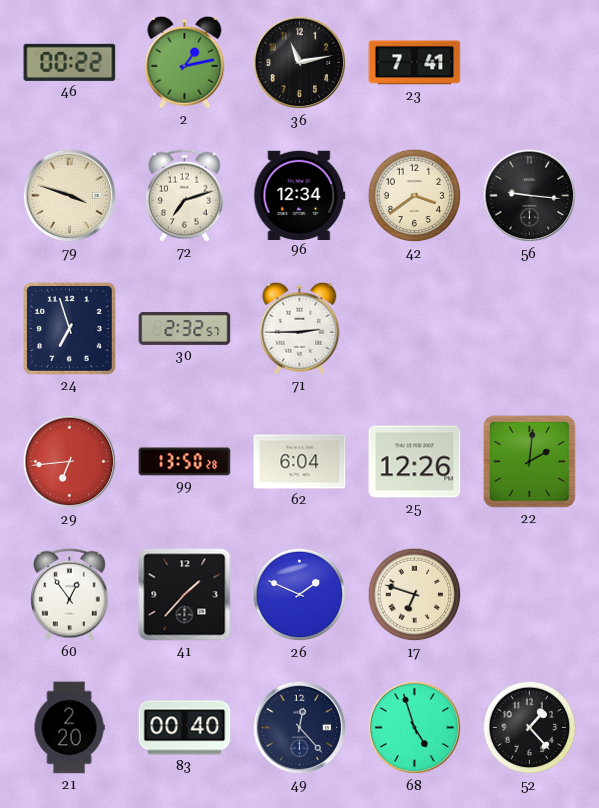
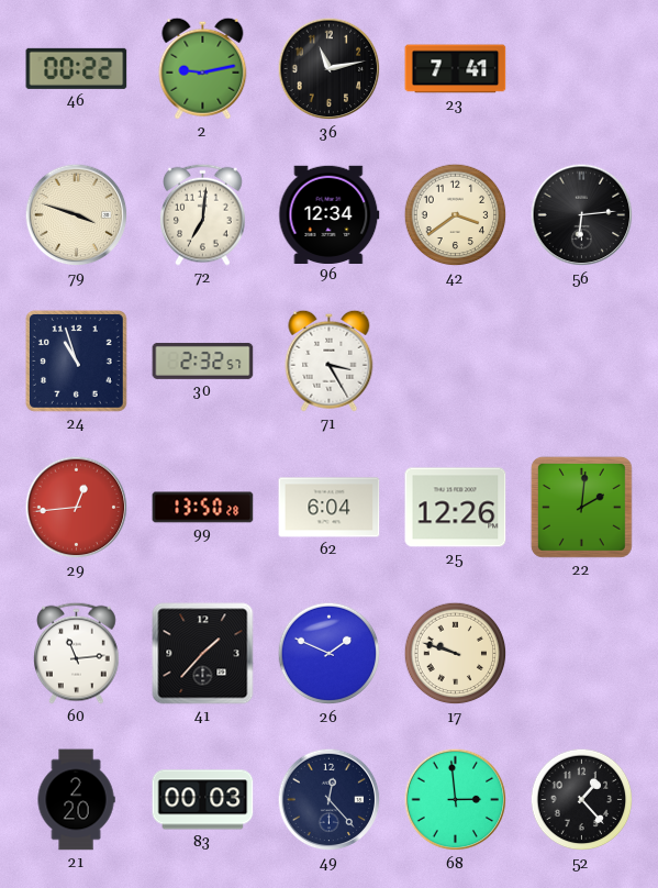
2: 1:13 -> 9:13 (203, 68)
72: 7:12 -> 7:01 (203, 214)
56: 9:16 -> 6:14 (582, 215)
24: 6:57 -> 10:57 (76, 360)
71: 2:45 -> 3:25 (330, 360)
29: 6:44 -> 12:44 (77, 508)
60: 12:54 -> 11:14 (77, 653)
17: 6:48 -> 9:48 (456, 654)
83: 00:40 -> 00:03 (203, 800)
68: 4:57 -> 2:59 (456, 800)
